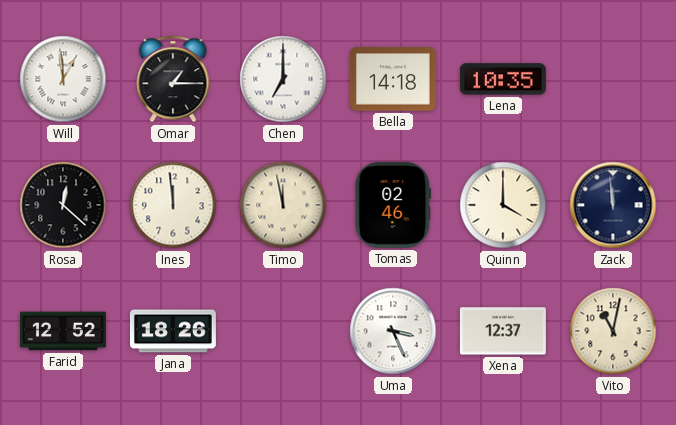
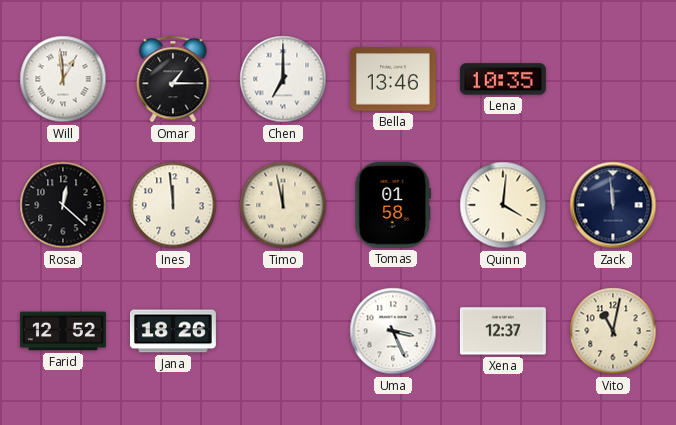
Bella: 14:18 -> 13:46 (393, 79)
Tomas: 02:46 -> 01:58 (393, 205)
Quinn: 4:00 -> 4:01 (503, 205)
